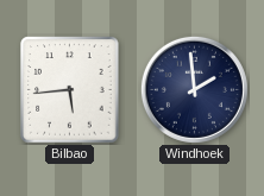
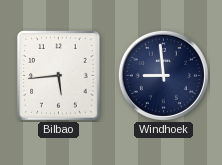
Windhoek: 1:59 -> 8:59 (163, 75)
